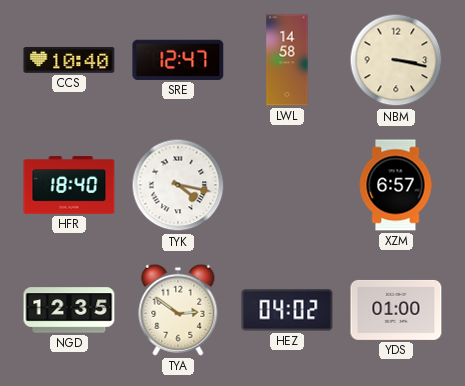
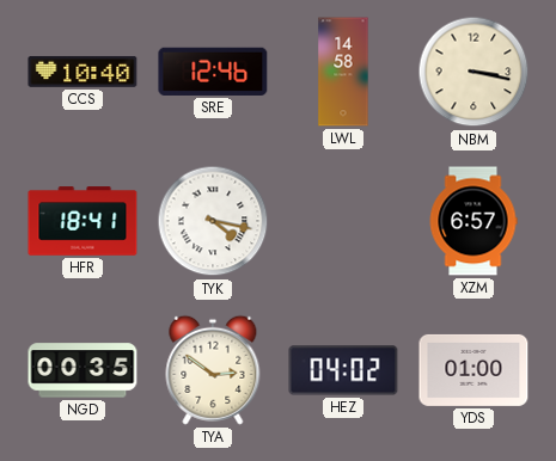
SRE: 12:47 -> 12:46 (213, 72)
HFR: 18:40 -> 18:41 (83, 221)
NGD: 12:35 -> 00:35 (83, 370)
